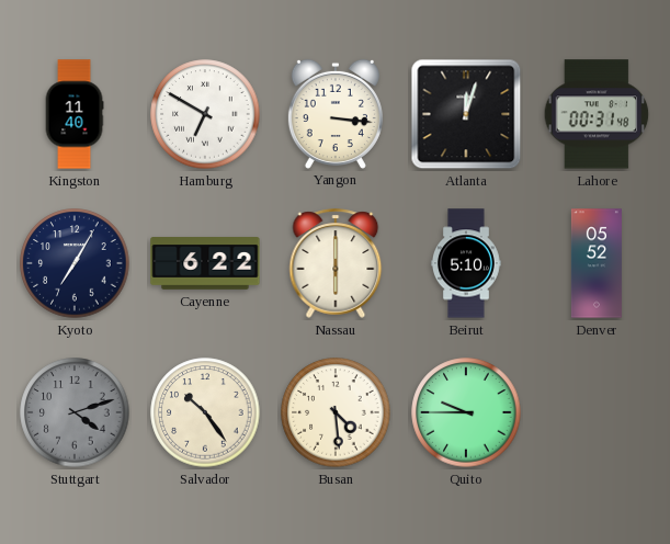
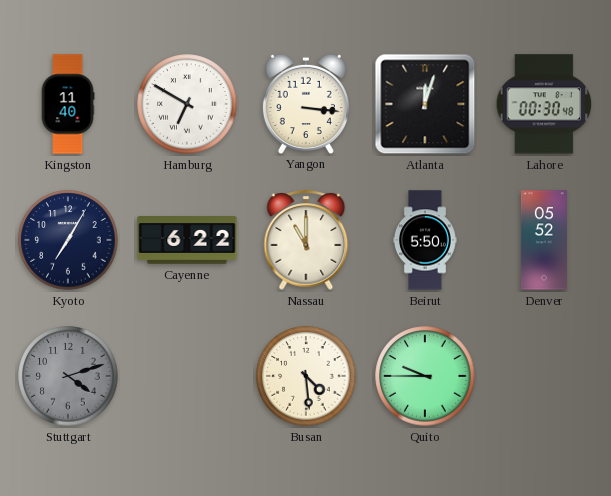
Lahore: 00:31 -> 00:30 (544, 104)
Nassau: 6:00 -> 11:00 (306, 240)
Beirut: 5:10 -> 5:50 (426, 240)
Salvador: 10:24 -> none (205, 412)
